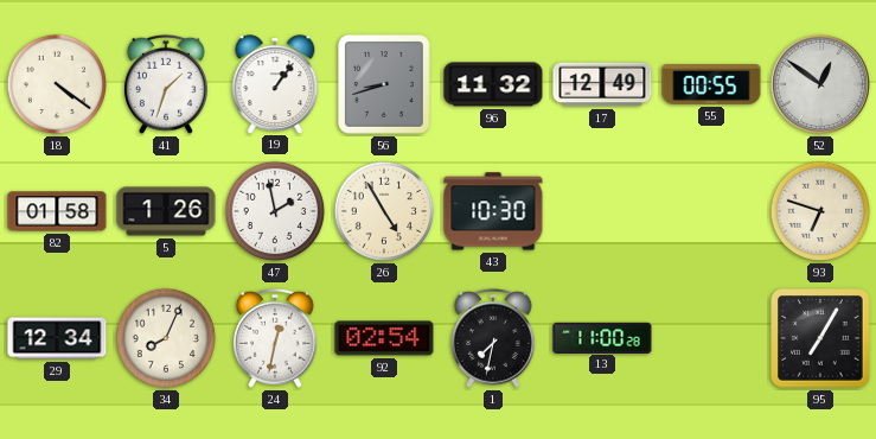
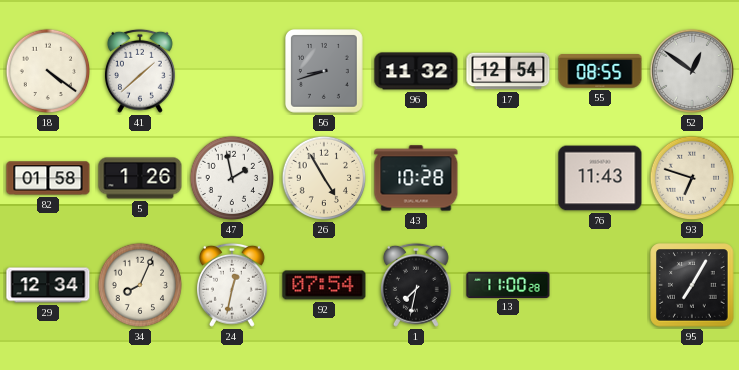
41: 1:33 -> 1:38 (140, 71)
19: 1:06 -> none (275, 84)
17: 12:49 -> 12:54 (508, 71)
55: 00:55 -> 08:55 (600, 71)
43: 10:30 -> 10:28 (416, 178)
76: none -> 11:43 (600, 178)
92: 02:54 -> 07:54 (324, 285)
